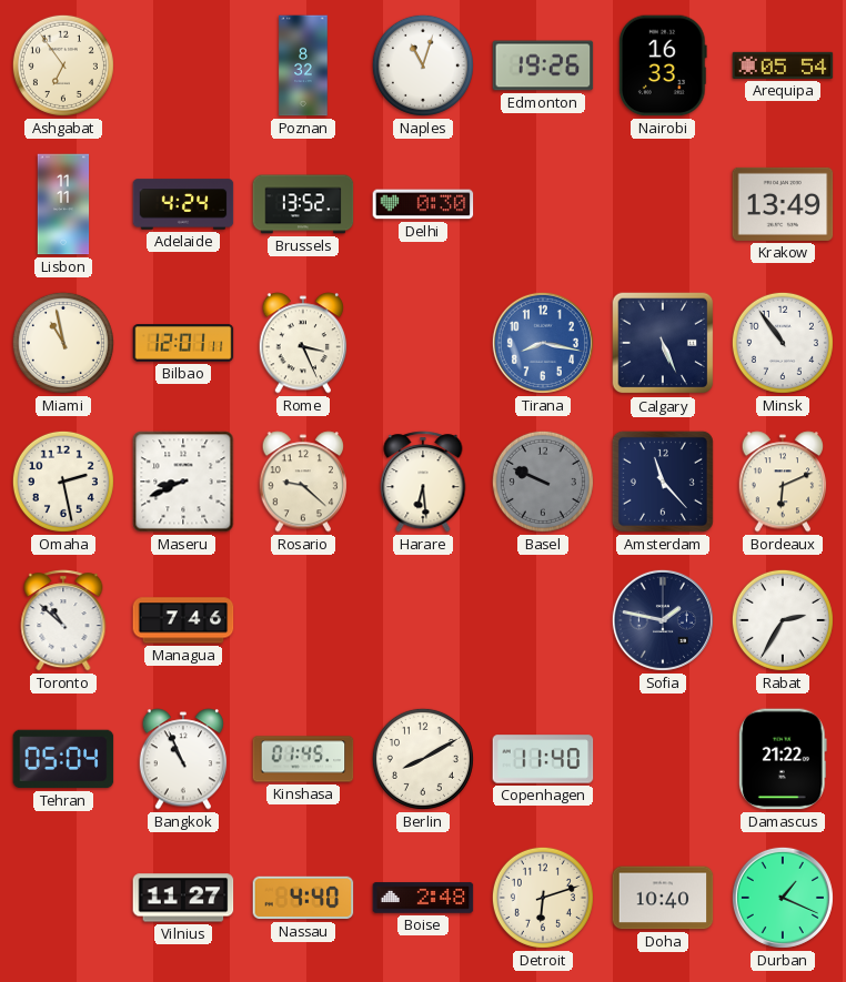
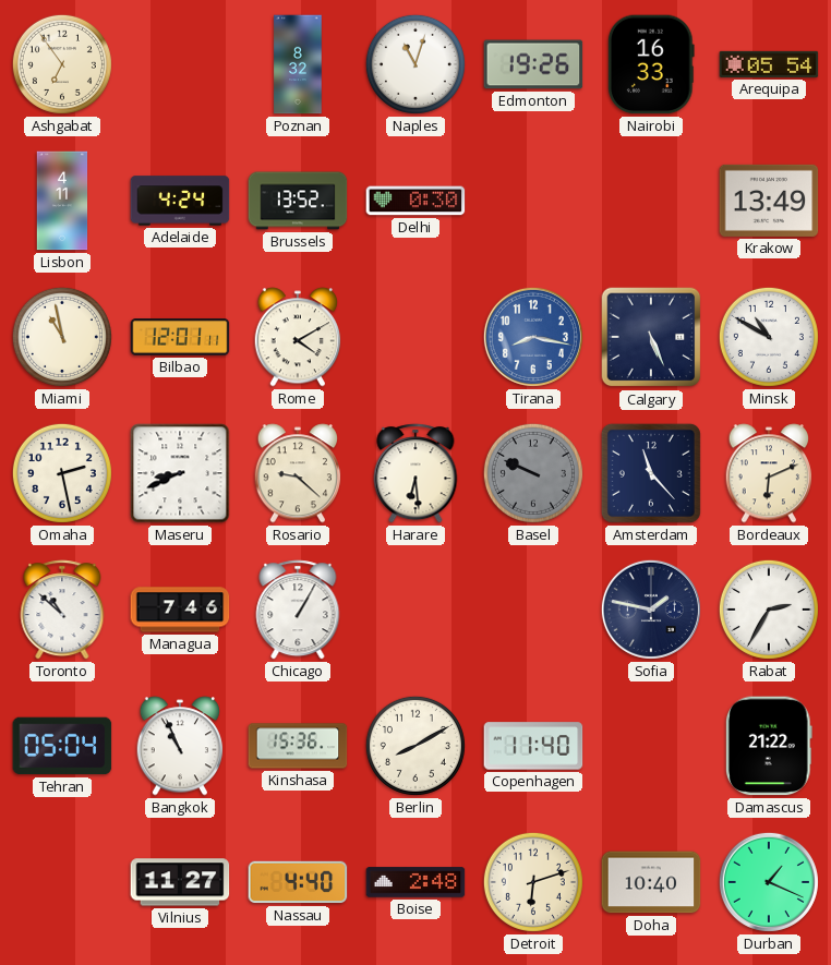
Lisbon: 11:11 -> 4:11 (62, 201)
Rome: 3:26 -> 4:10 (298, 337)
Minsk: 10:54 -> 10:50 (769, 337)
Chicago: none -> 1:05 (298, 610)
Kinshasa: 01:45 -> 15:36 (298, 746)
